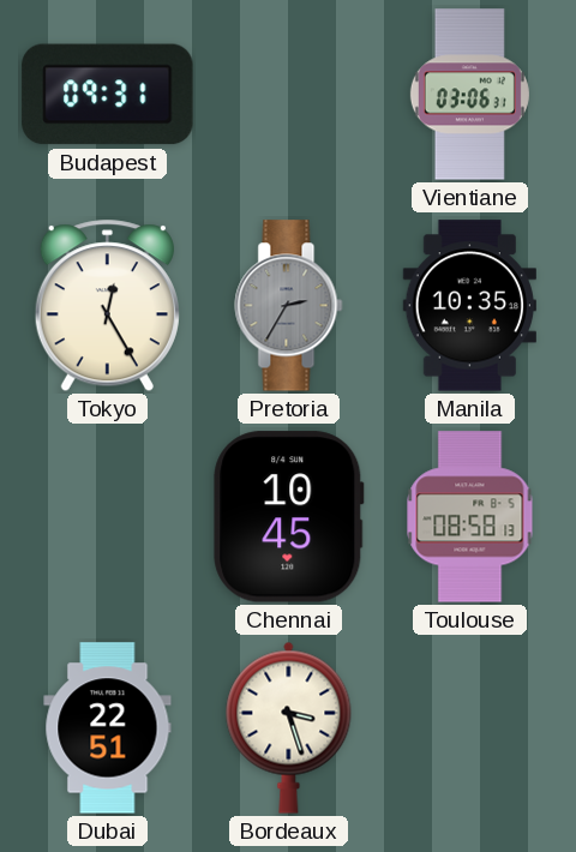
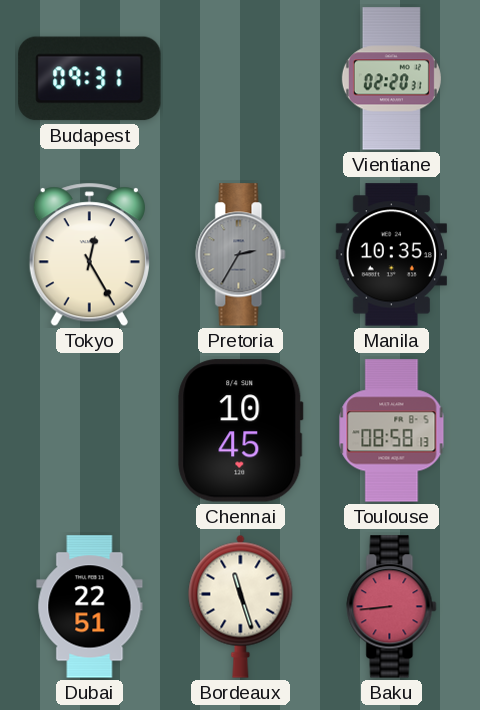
Vientiane: 03:06 -> 02:20 (391, 79)
Bordeaux: 3:27 -> 11:27 (241, 606)
Baku: none -> 8:44 (392, 607)
